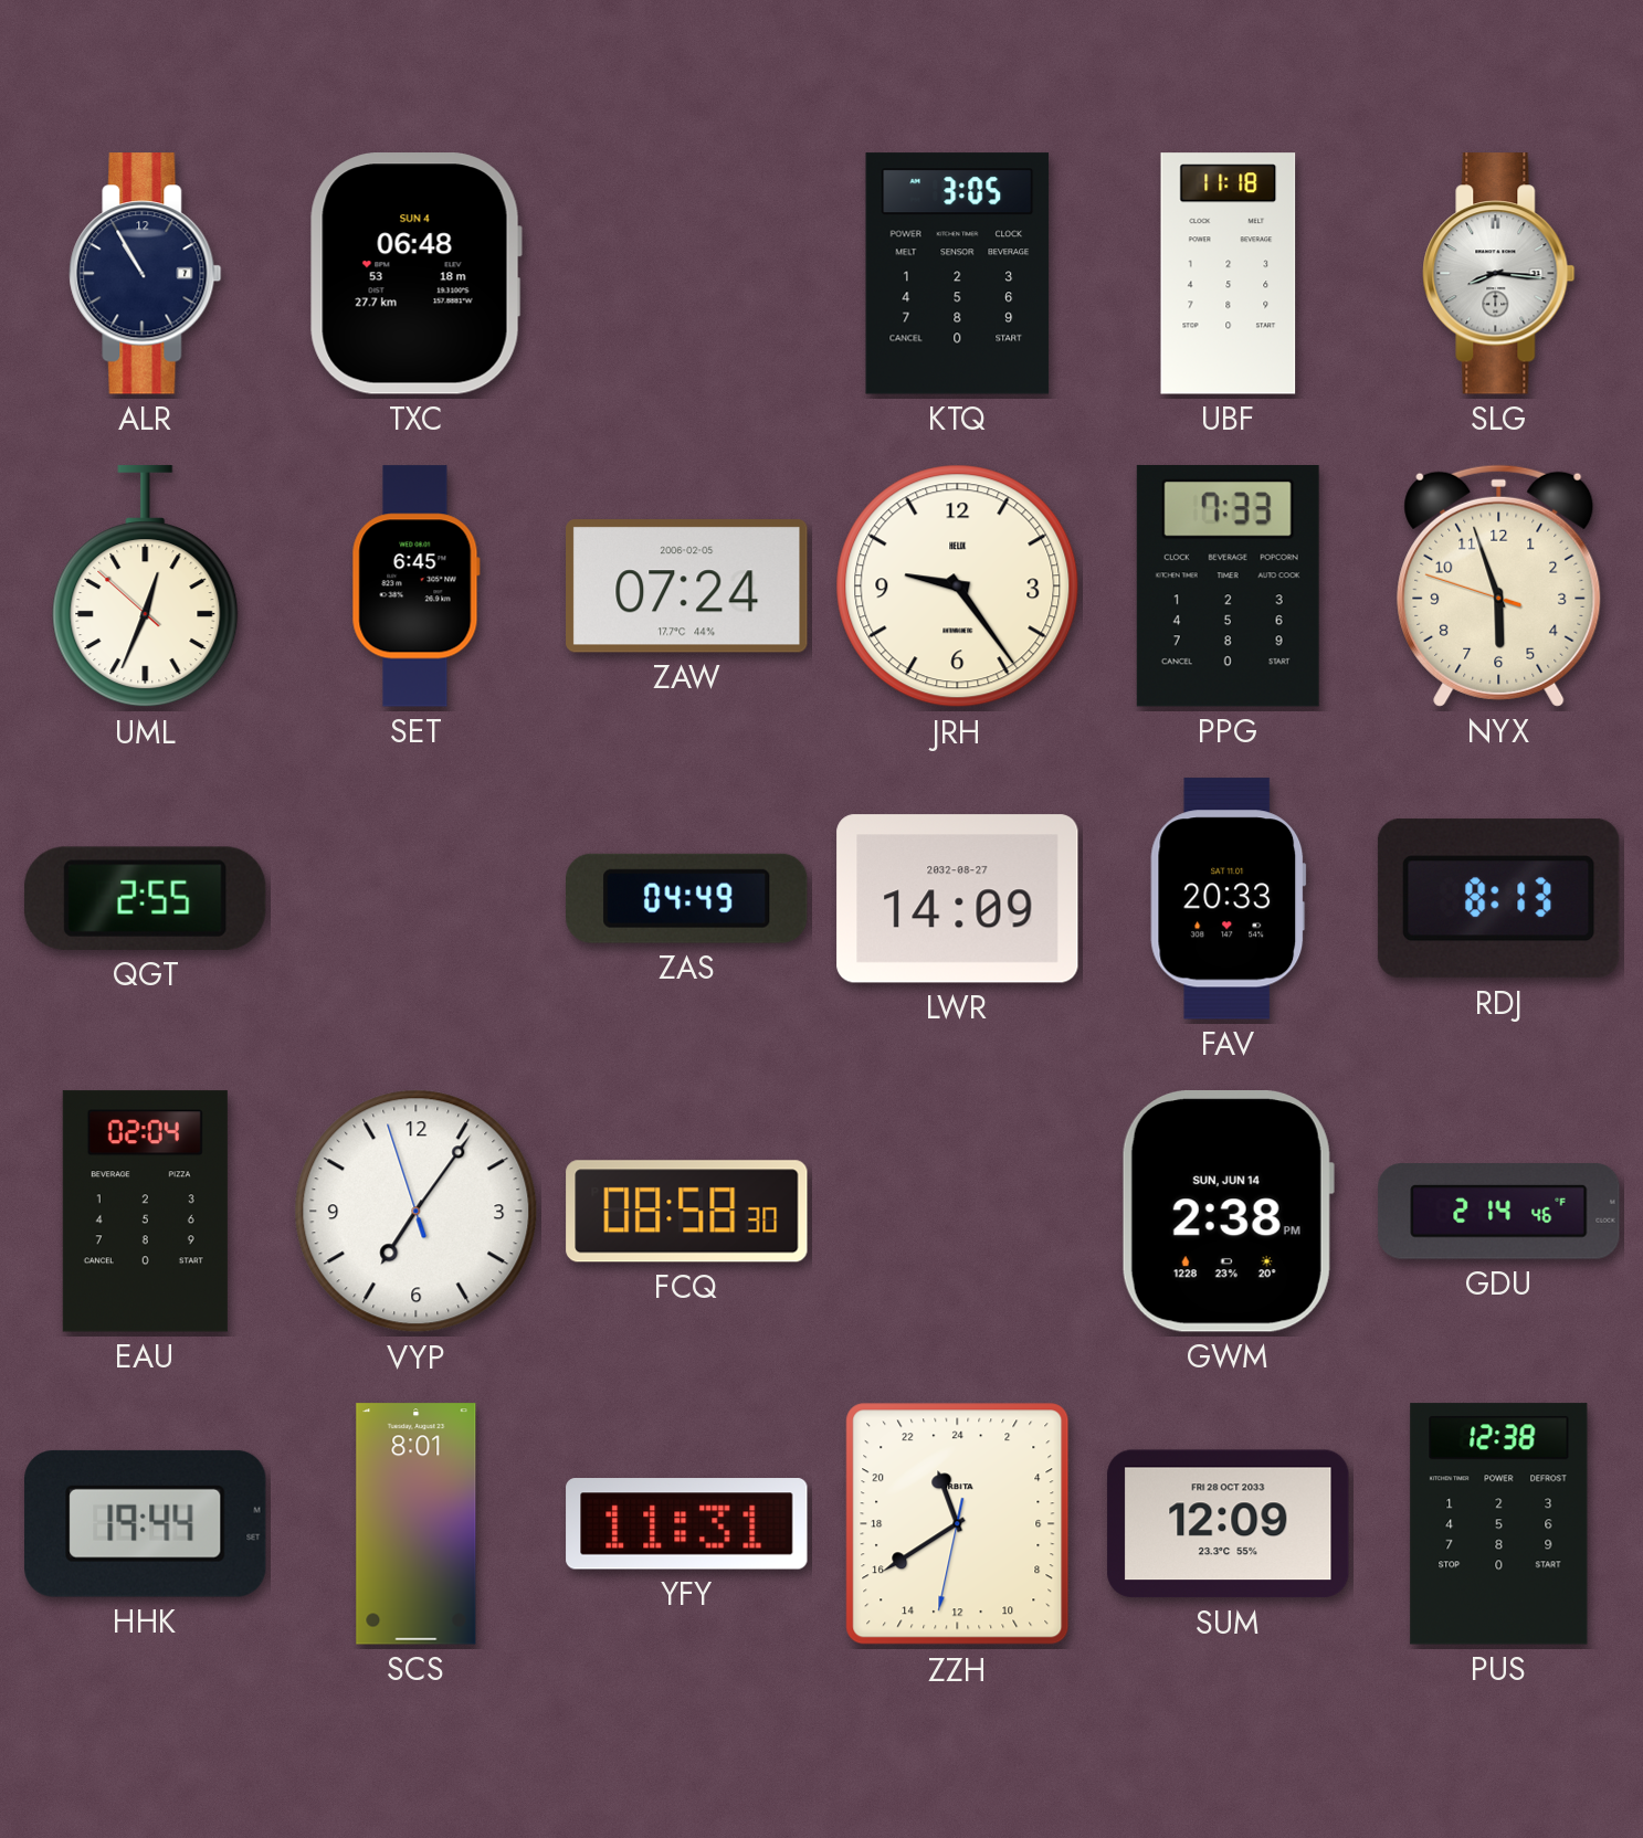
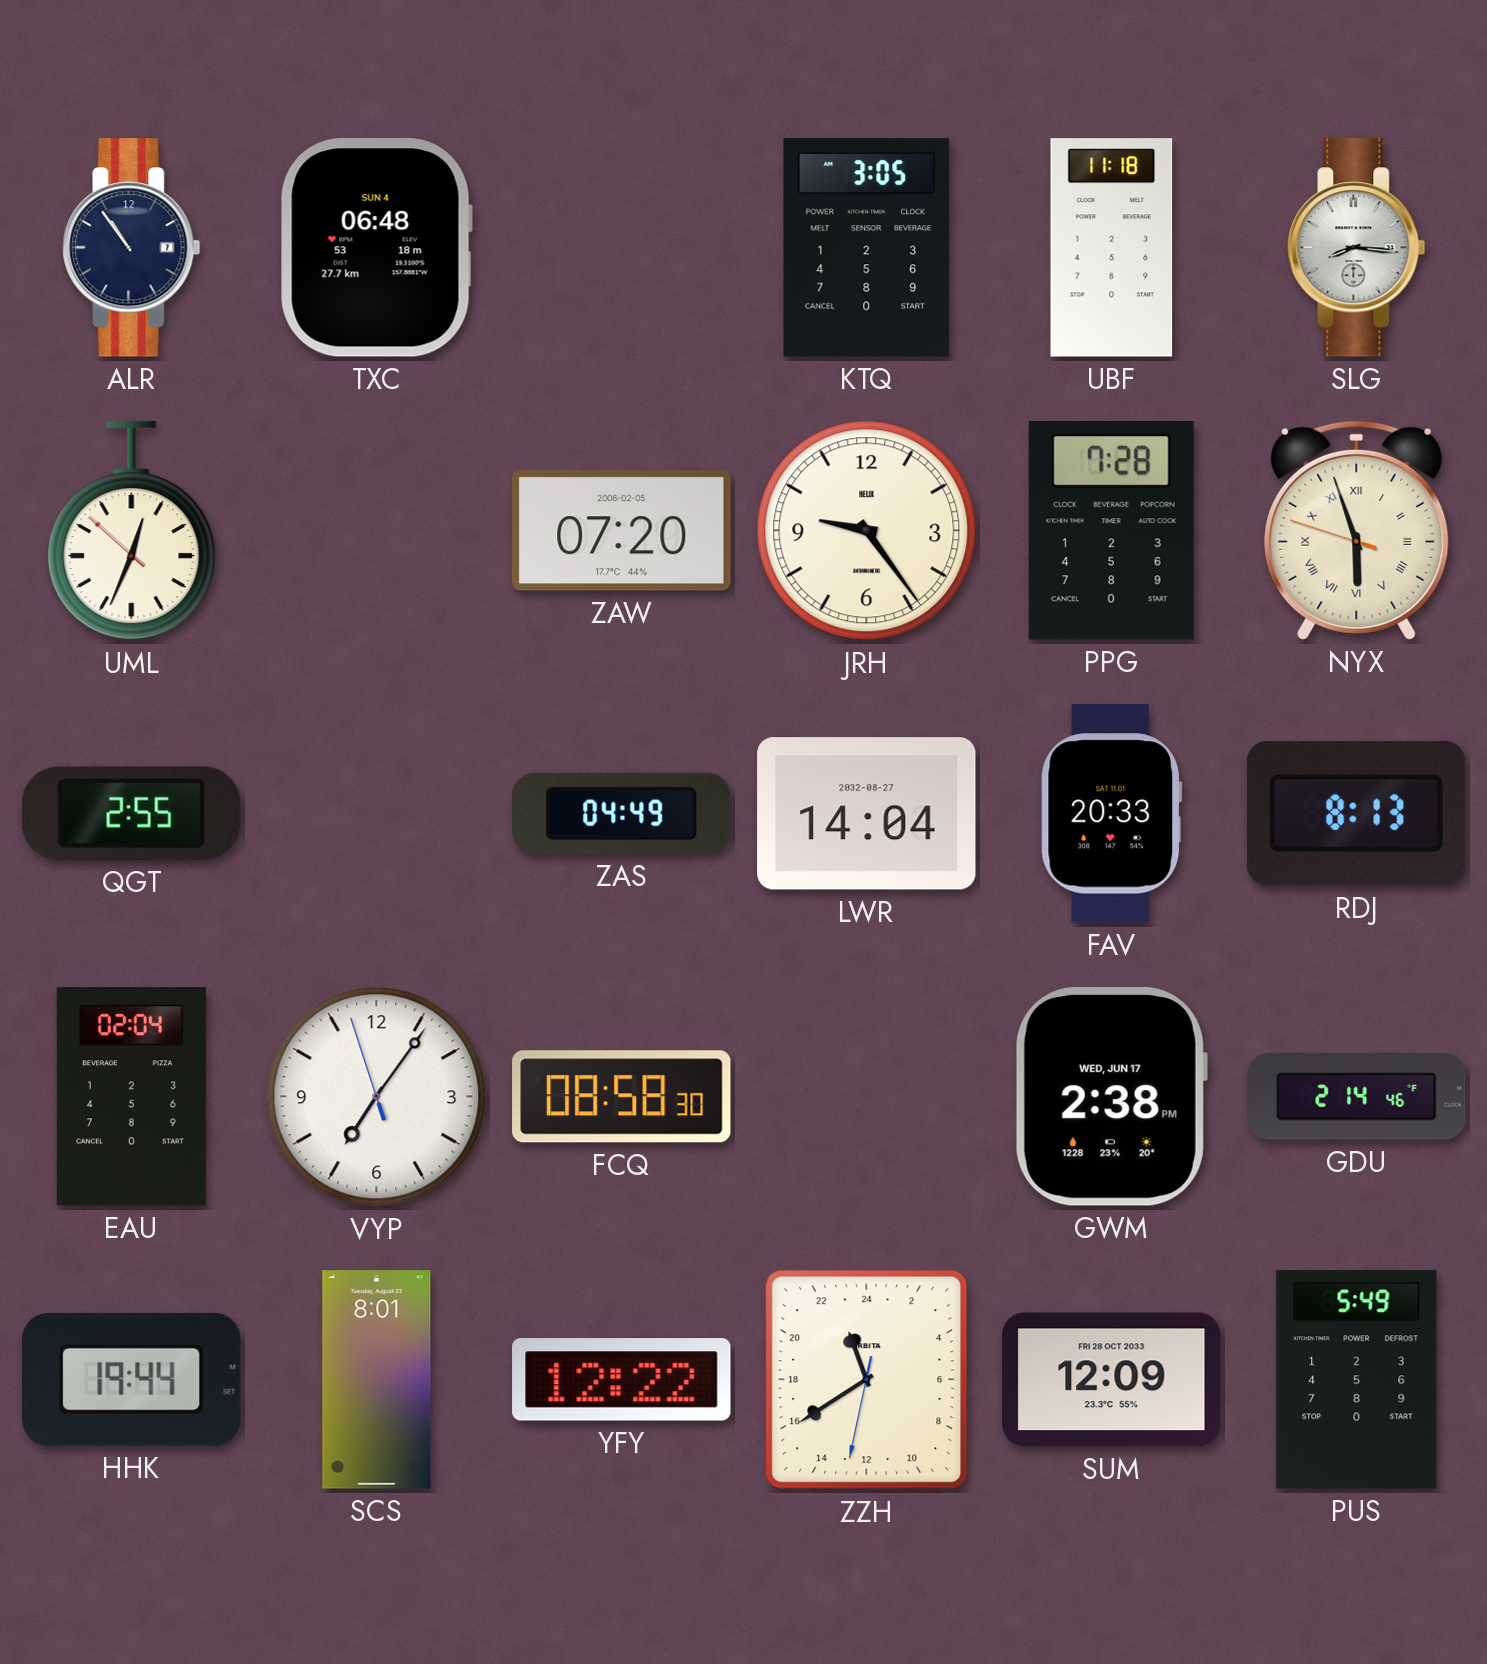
ALR: 10:55 -> 10:54 (132, 248)
SET: 6:45 -> none (415, 587)
ZAW: 07:24 -> 07:20 (622, 531)
PPG: 7:33 -> 7:28 (1111, 531)
NYX numerals: Arabic -> Roman (1357, 530)
LWR: 14:09 -> 14:04 (867, 814)
GWM date: SUN, JUN 14 -> WED, JUN 17 (1111, 1097)
YFY: 11:31 -> 12:22 (622, 1380)
PUS: 12:38 -> 5:49 (1357, 1380)
